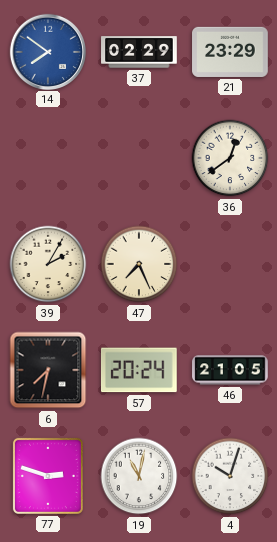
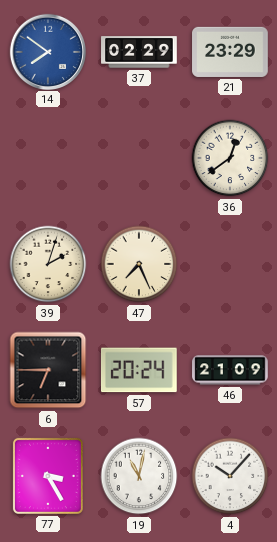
39: 2:05 -> 2:03 (48, 264)
6: 7:32 -> 6:45 (48, 370)
46: 21:05 -> 21:09 (230, 370)
77: 2:48 -> 3:25 (48, 476)
4: 10:03 -> 10:07 (230, 476)
